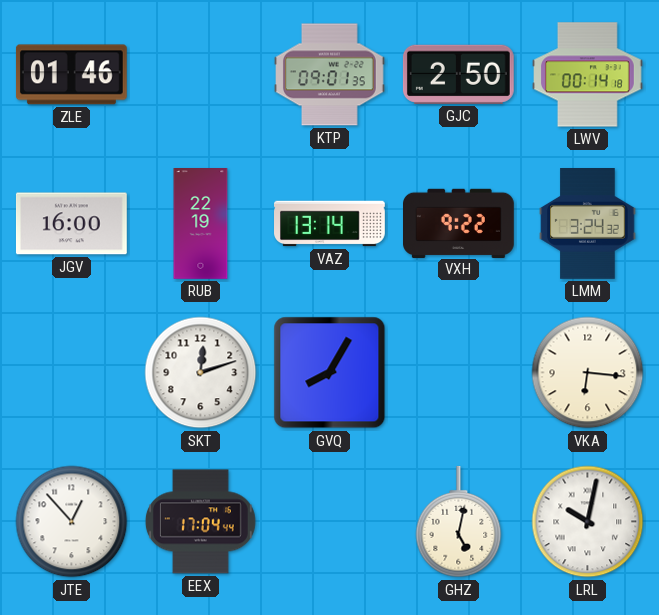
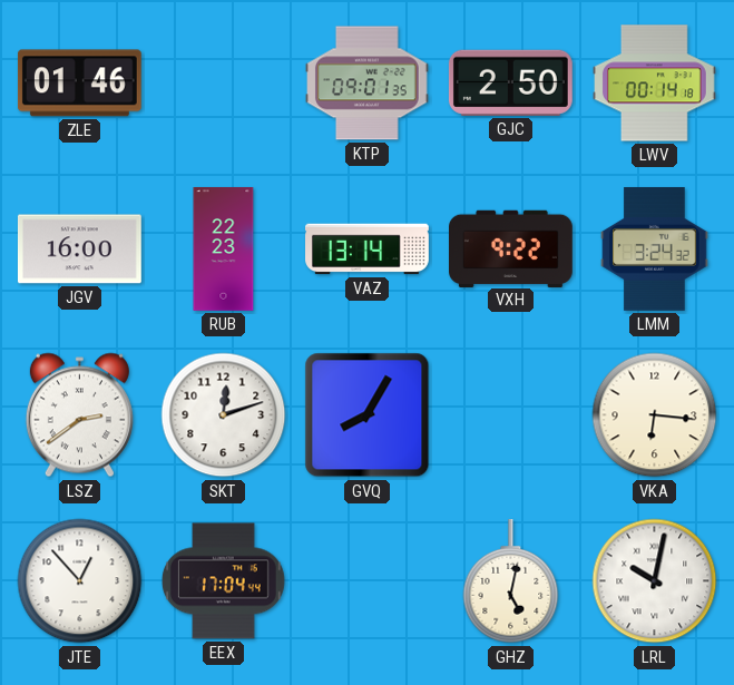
RUB: 22:19 -> 22:23 (224, 249)
LSZ: none -> 2:39 (79, 415)
